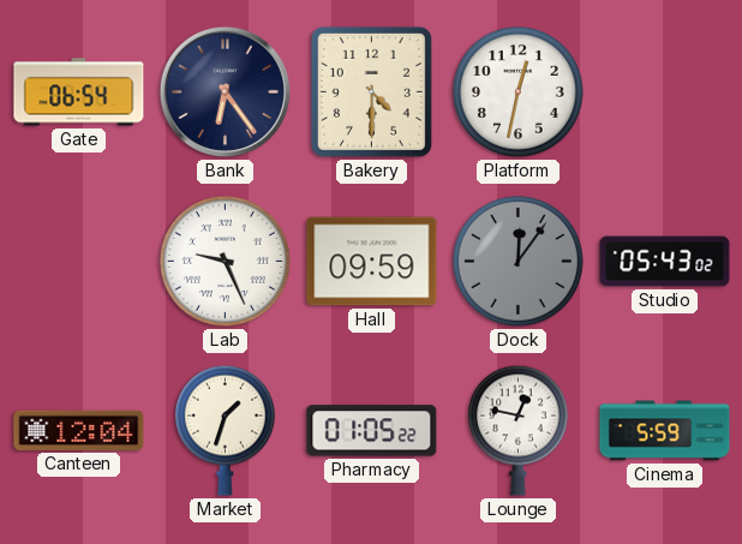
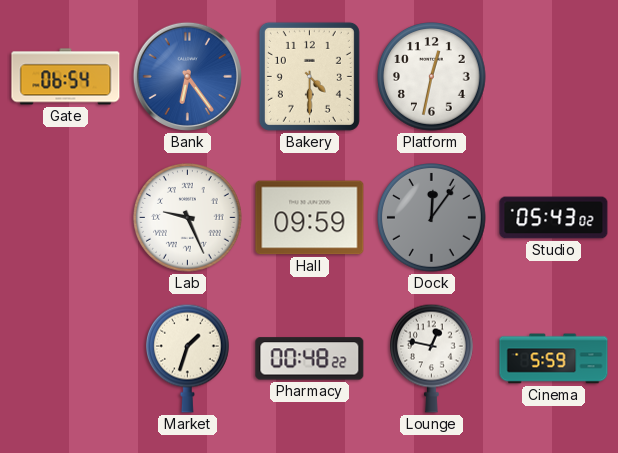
Bank dial: navy -> blue (187, 76)
Canteen: 12:04 -> none (79, 430)
Pharmacy: 01:05 -> 00:48 (310, 359)
